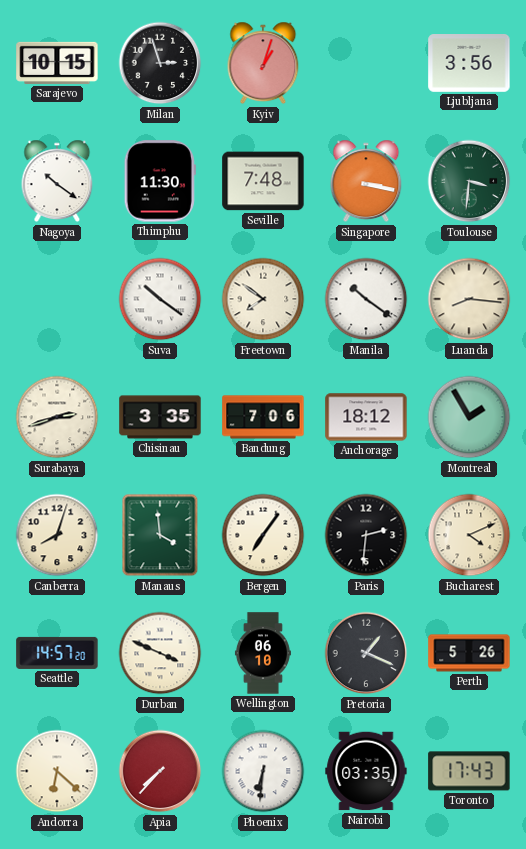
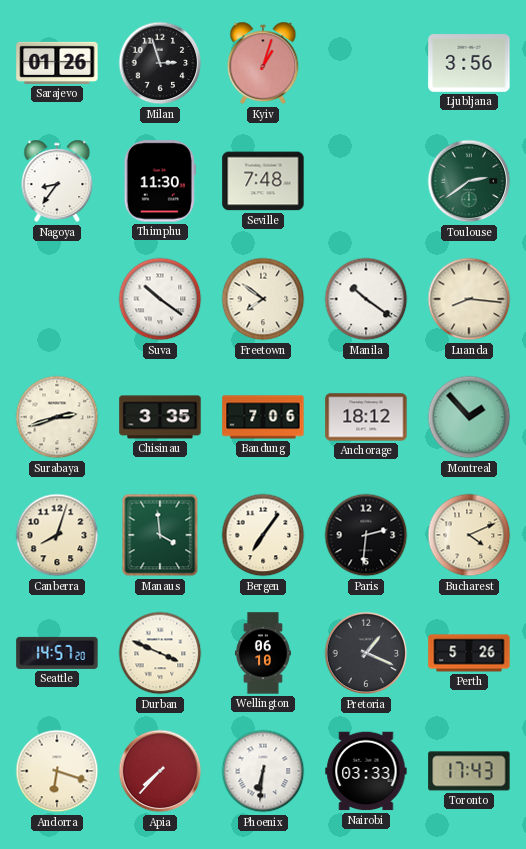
Sarajevo: 10:15 -> 01:26 (57, 63)
Nagoya: 10:21 -> 8:36 (57, 181)
Singapore: 3:17 -> none (366, 181)
Toulouse: 3:31 -> 2:39 (469, 181)
Montreal: 1:55 -> 1:53 (469, 417)
Andorra: 6:22 -> 6:18 (57, 771)
Nairobi: 03:35 -> 03:33 (366, 771)
